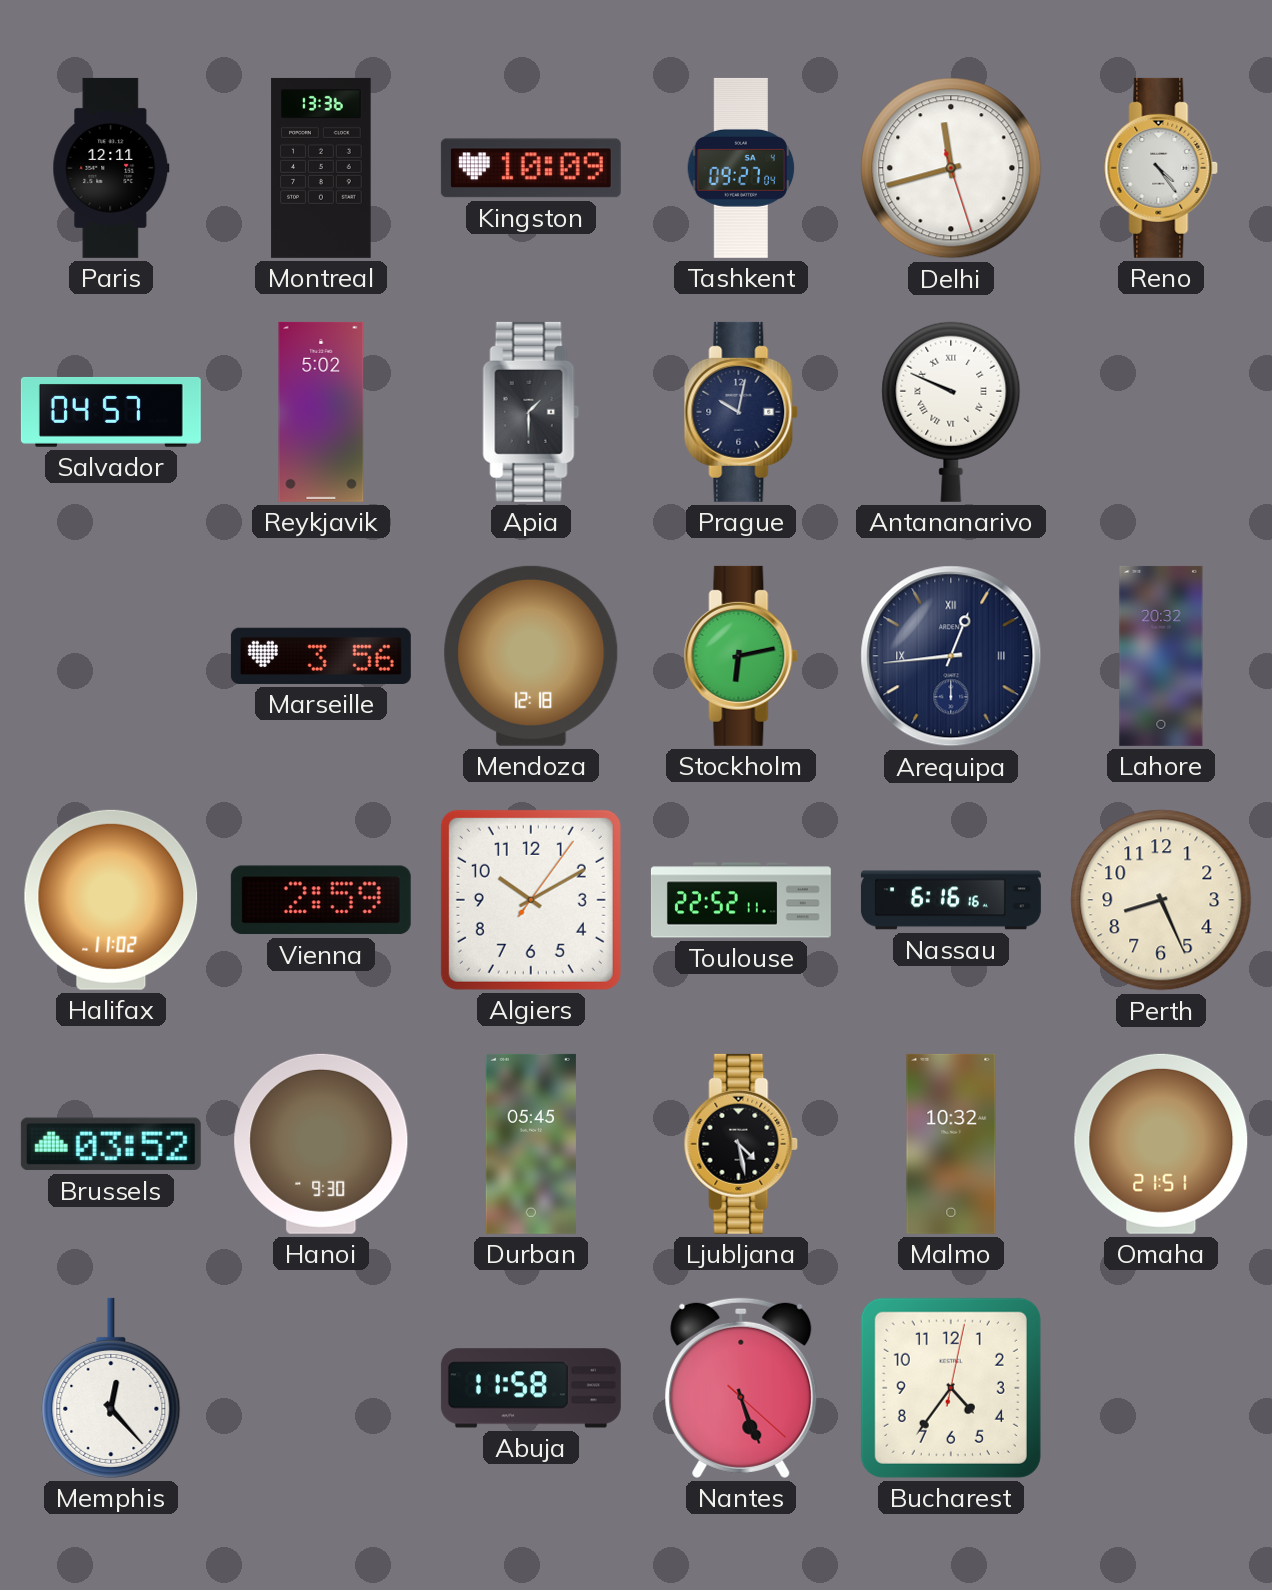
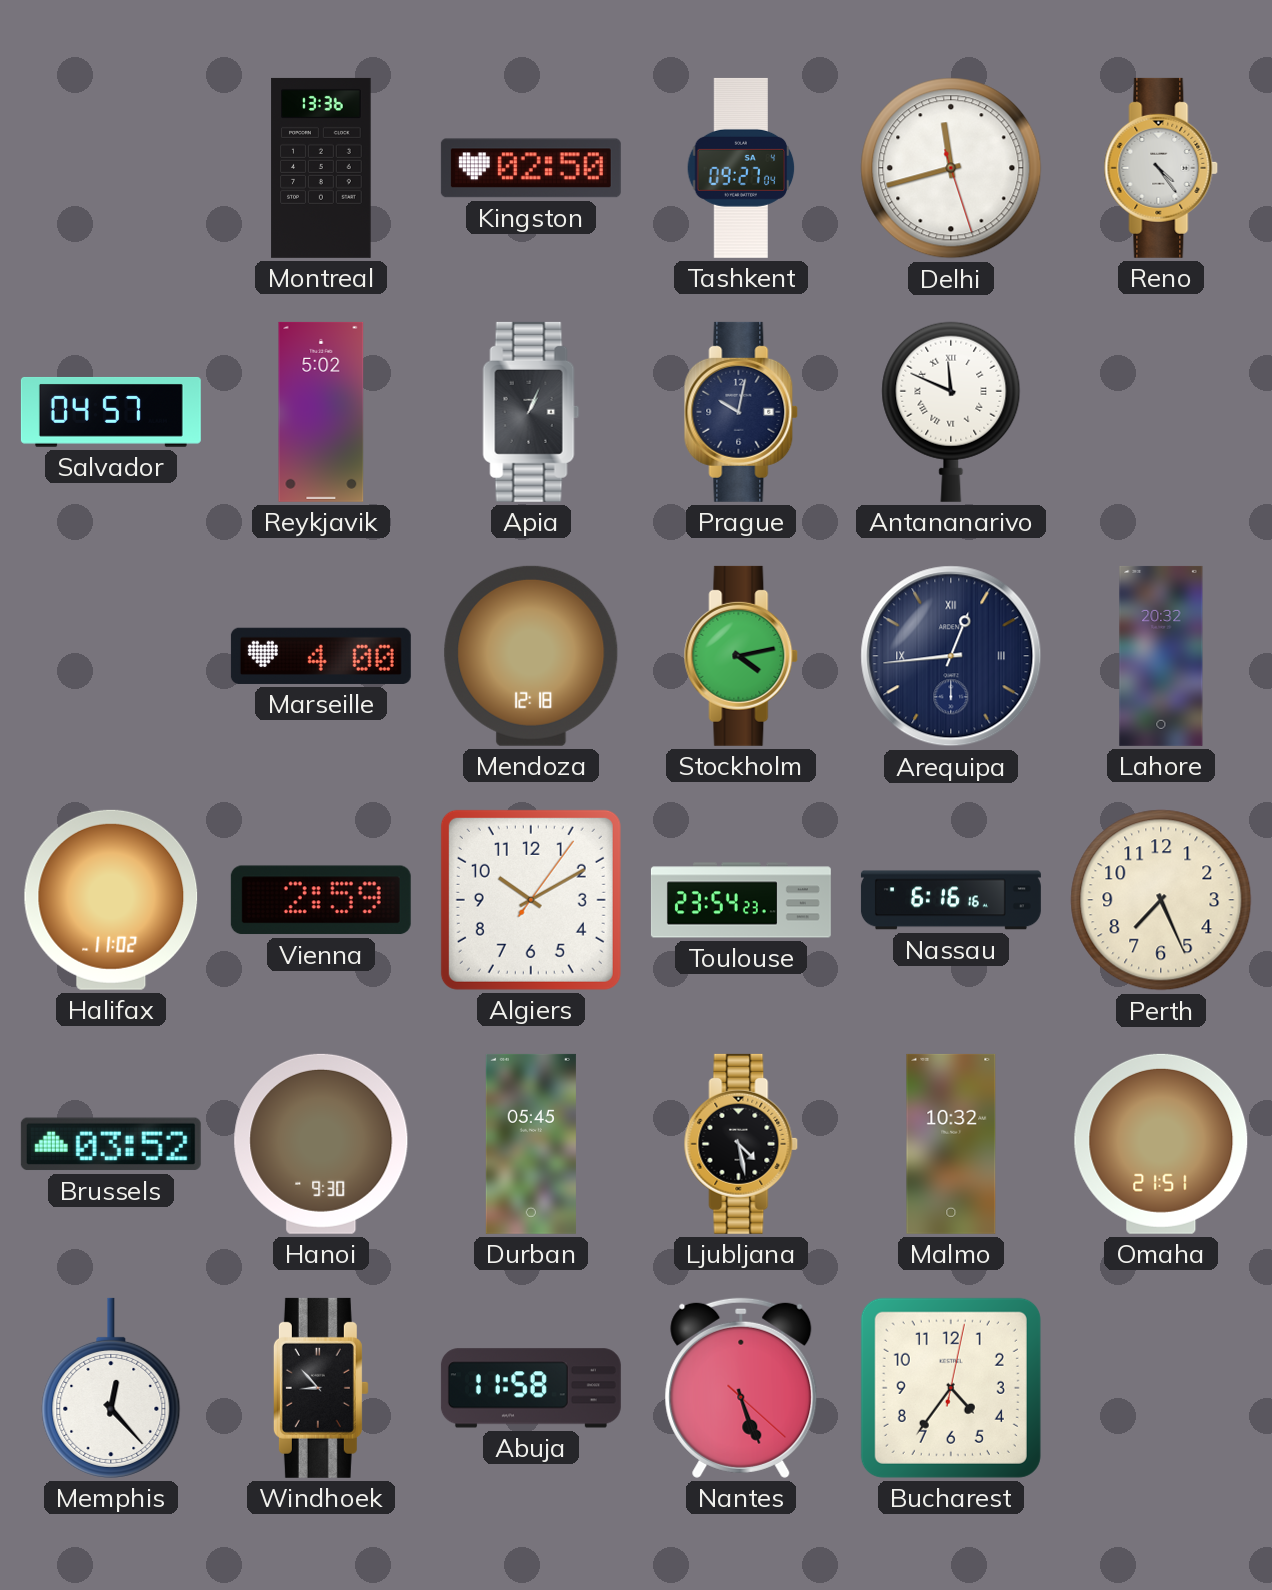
Paris: 12:11 -> none (111, 168)
Kingston: 10:09 -> 02:50 (531, 168)
Apia: 1:30 -> 1:04 (531, 412)
Antananarivo: 9:49 -> 11:49 (951, 412)
Marseille: 3:56 -> 4:00 (321, 656)
Stockholm: 6:13 -> 4:13 (741, 656)
Toulouse: 22:52 -> 23:54 (741, 900)
Perth: 8:26 -> 7:26 (1161, 900)
Windhoek: none -> 8:53 (321, 1388)
